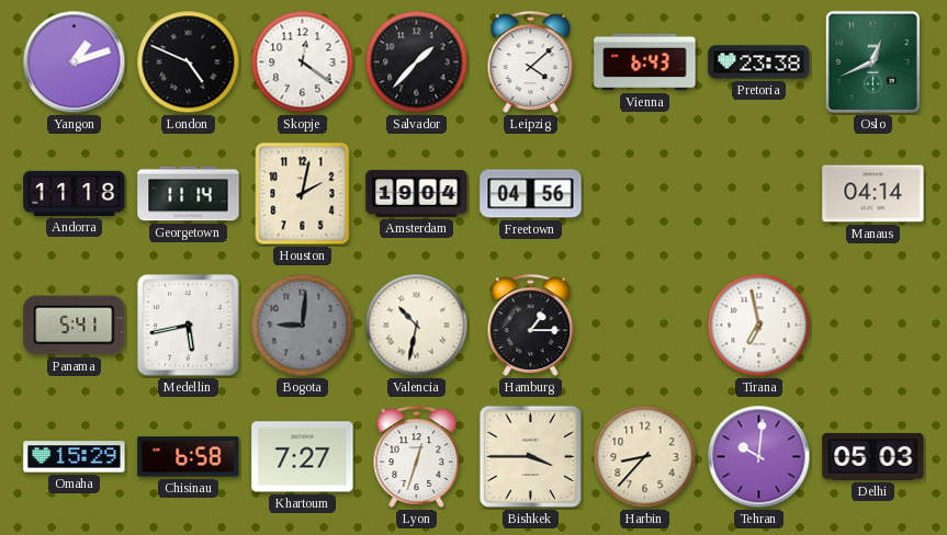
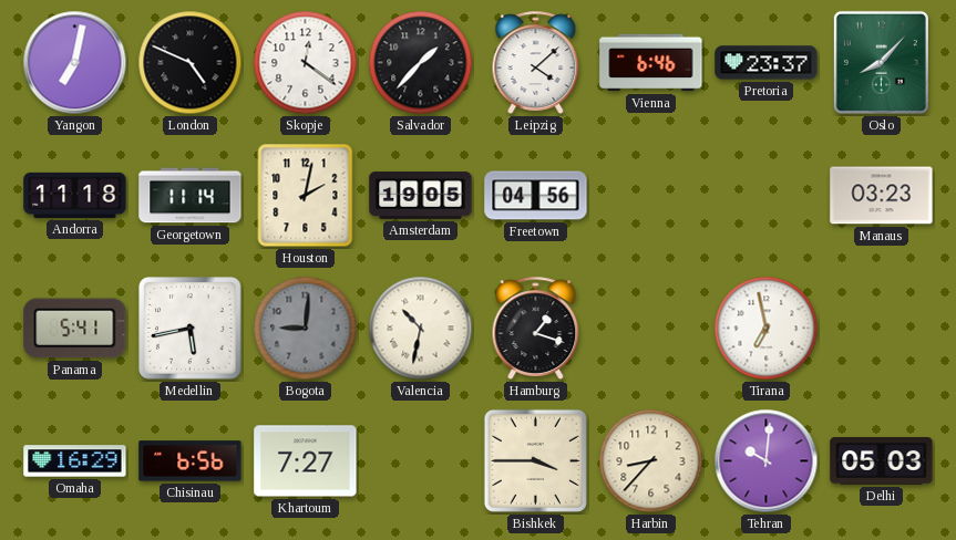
Yangon: 1:12 -> 7:02 (75, 63)
Vienna: 6:43 -> 6:46 (651, 63)
Pretoria: 23:38 -> 23:37 (767, 63)
Oslo: 12:41 -> 8:07 (881, 62)
Amsterdam: 19:04 -> 19:05 (421, 196)
Manaus: 04:14 -> 03:23 (882, 196)
Hamburg: 1:15 -> 1:18 (536, 328)
Omaha: 15:29 -> 16:29 (75, 461)
Chisinau: 6:58 -> 6:56 (191, 461)
Lyon: 12:33 -> none (417, 456)
